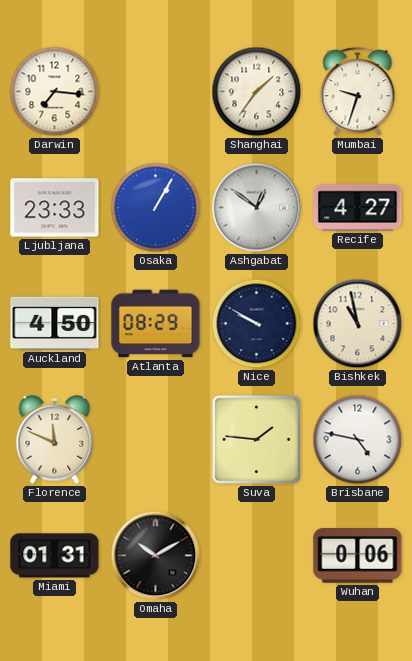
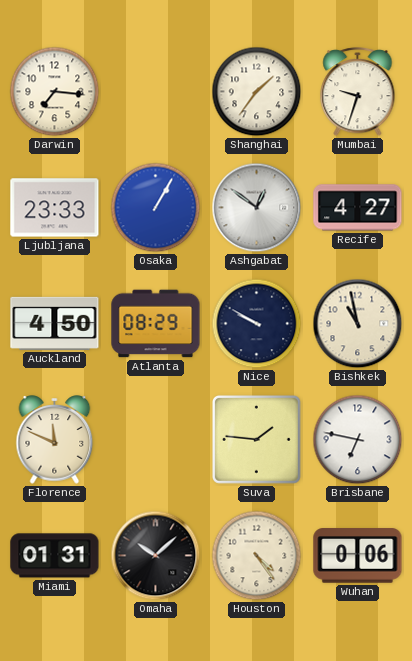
Brisbane: 4:47 -> 6:47 (358, 440)
Omaha: 10:10 -> 10:08 (156, 556)
Houston: none -> 4:24 (257, 556)
